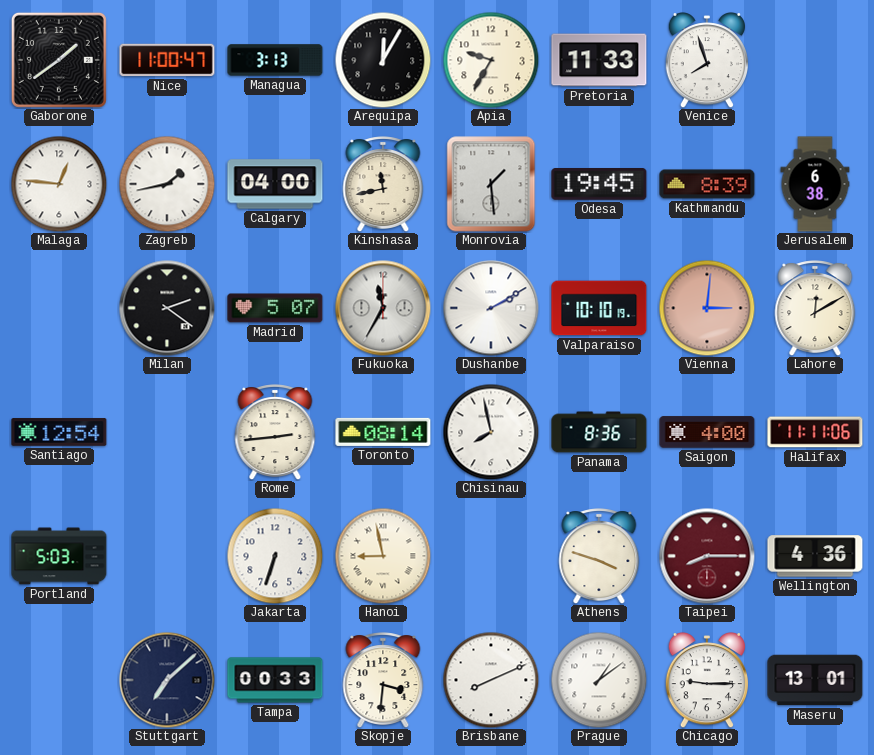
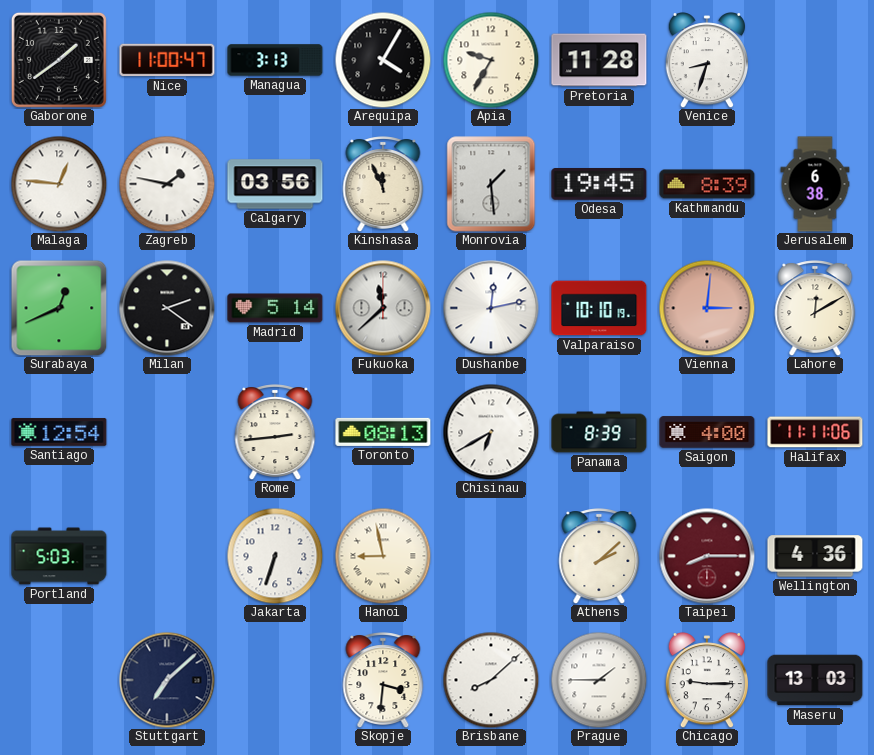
Arequipa: 12:05 -> 4:05 (383, 60)
Pretoria: 11:33 -> 11:28 (599, 60)
Venice: 7:57 -> 8:33 (706, 60)
Zagreb: 1:43 -> 1:47 (167, 184)
Calgary: 04:00 -> 03:56 (275, 184)
Kinshasa: 11:43 -> 11:56 (383, 184)
Surabaya: none -> 12:41 (59, 308)
Madrid: 5:07 -> 5:14 (275, 308)
Fukuoka: 11:35 -> 11:38 (383, 308)
Dushanbe: 2:10 -> 12:13 (491, 308)
Toronto: 08:14 -> 08:13 (383, 432)
Chisinau: 7:58 -> 6:40 (491, 432)
Panama: 8:36 -> 8:39 (599, 432)
Athens: 3:48 -> 2:08 (599, 556)
Tampa: 00:33 -> none (275, 680)
Brisbane: 8:11 -> 8:08 (491, 680)
Prague: 1:09 -> 1:45 (599, 680)
Maseru: 13:01 -> 13:03 (815, 680)
